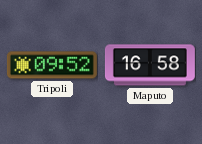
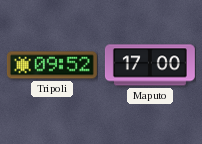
Maputo: 16:58 -> 17:00 (150, 65)
